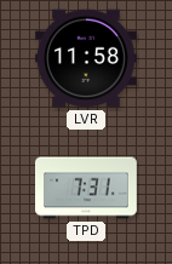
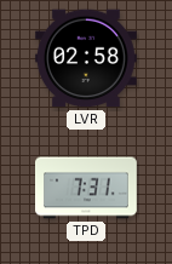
LVR: 11:58 -> 02:58 (86, 58)
